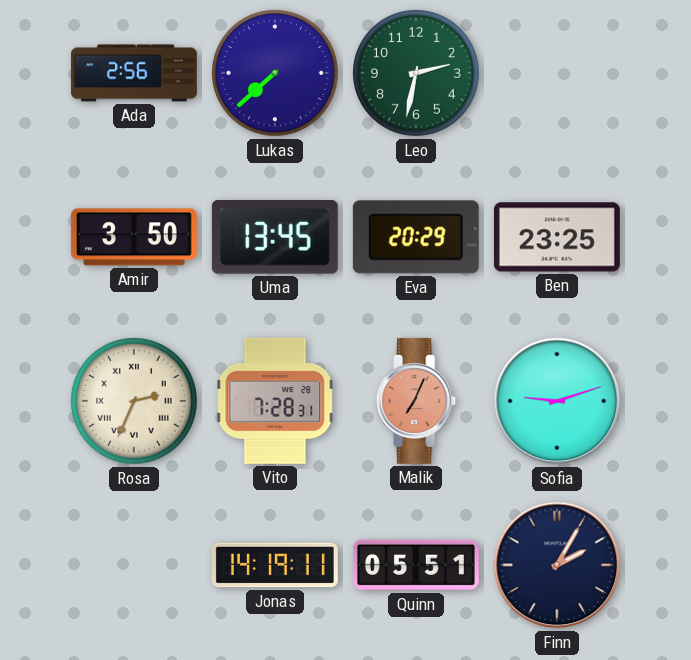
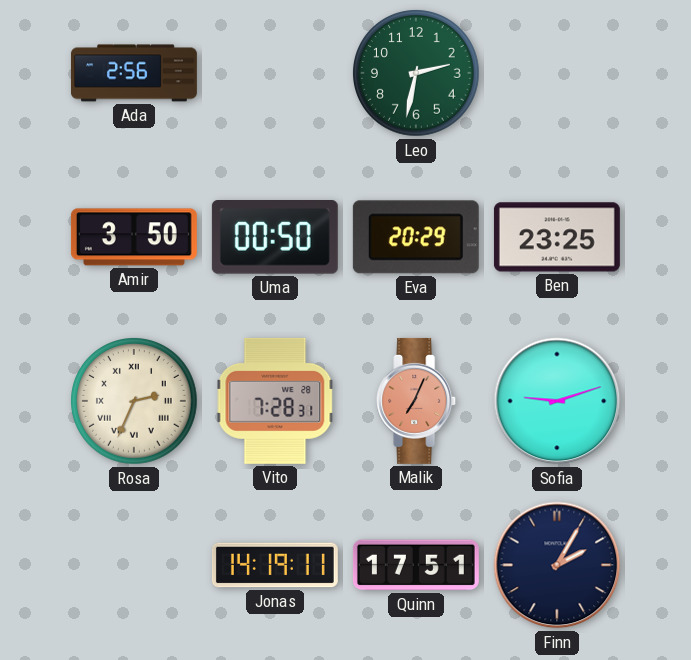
Lukas: 7:38 -> none (276, 74)
Uma: 13:45 -> 00:50 (275, 238)
Quinn: 05:51 -> 17:51 (416, 565)
